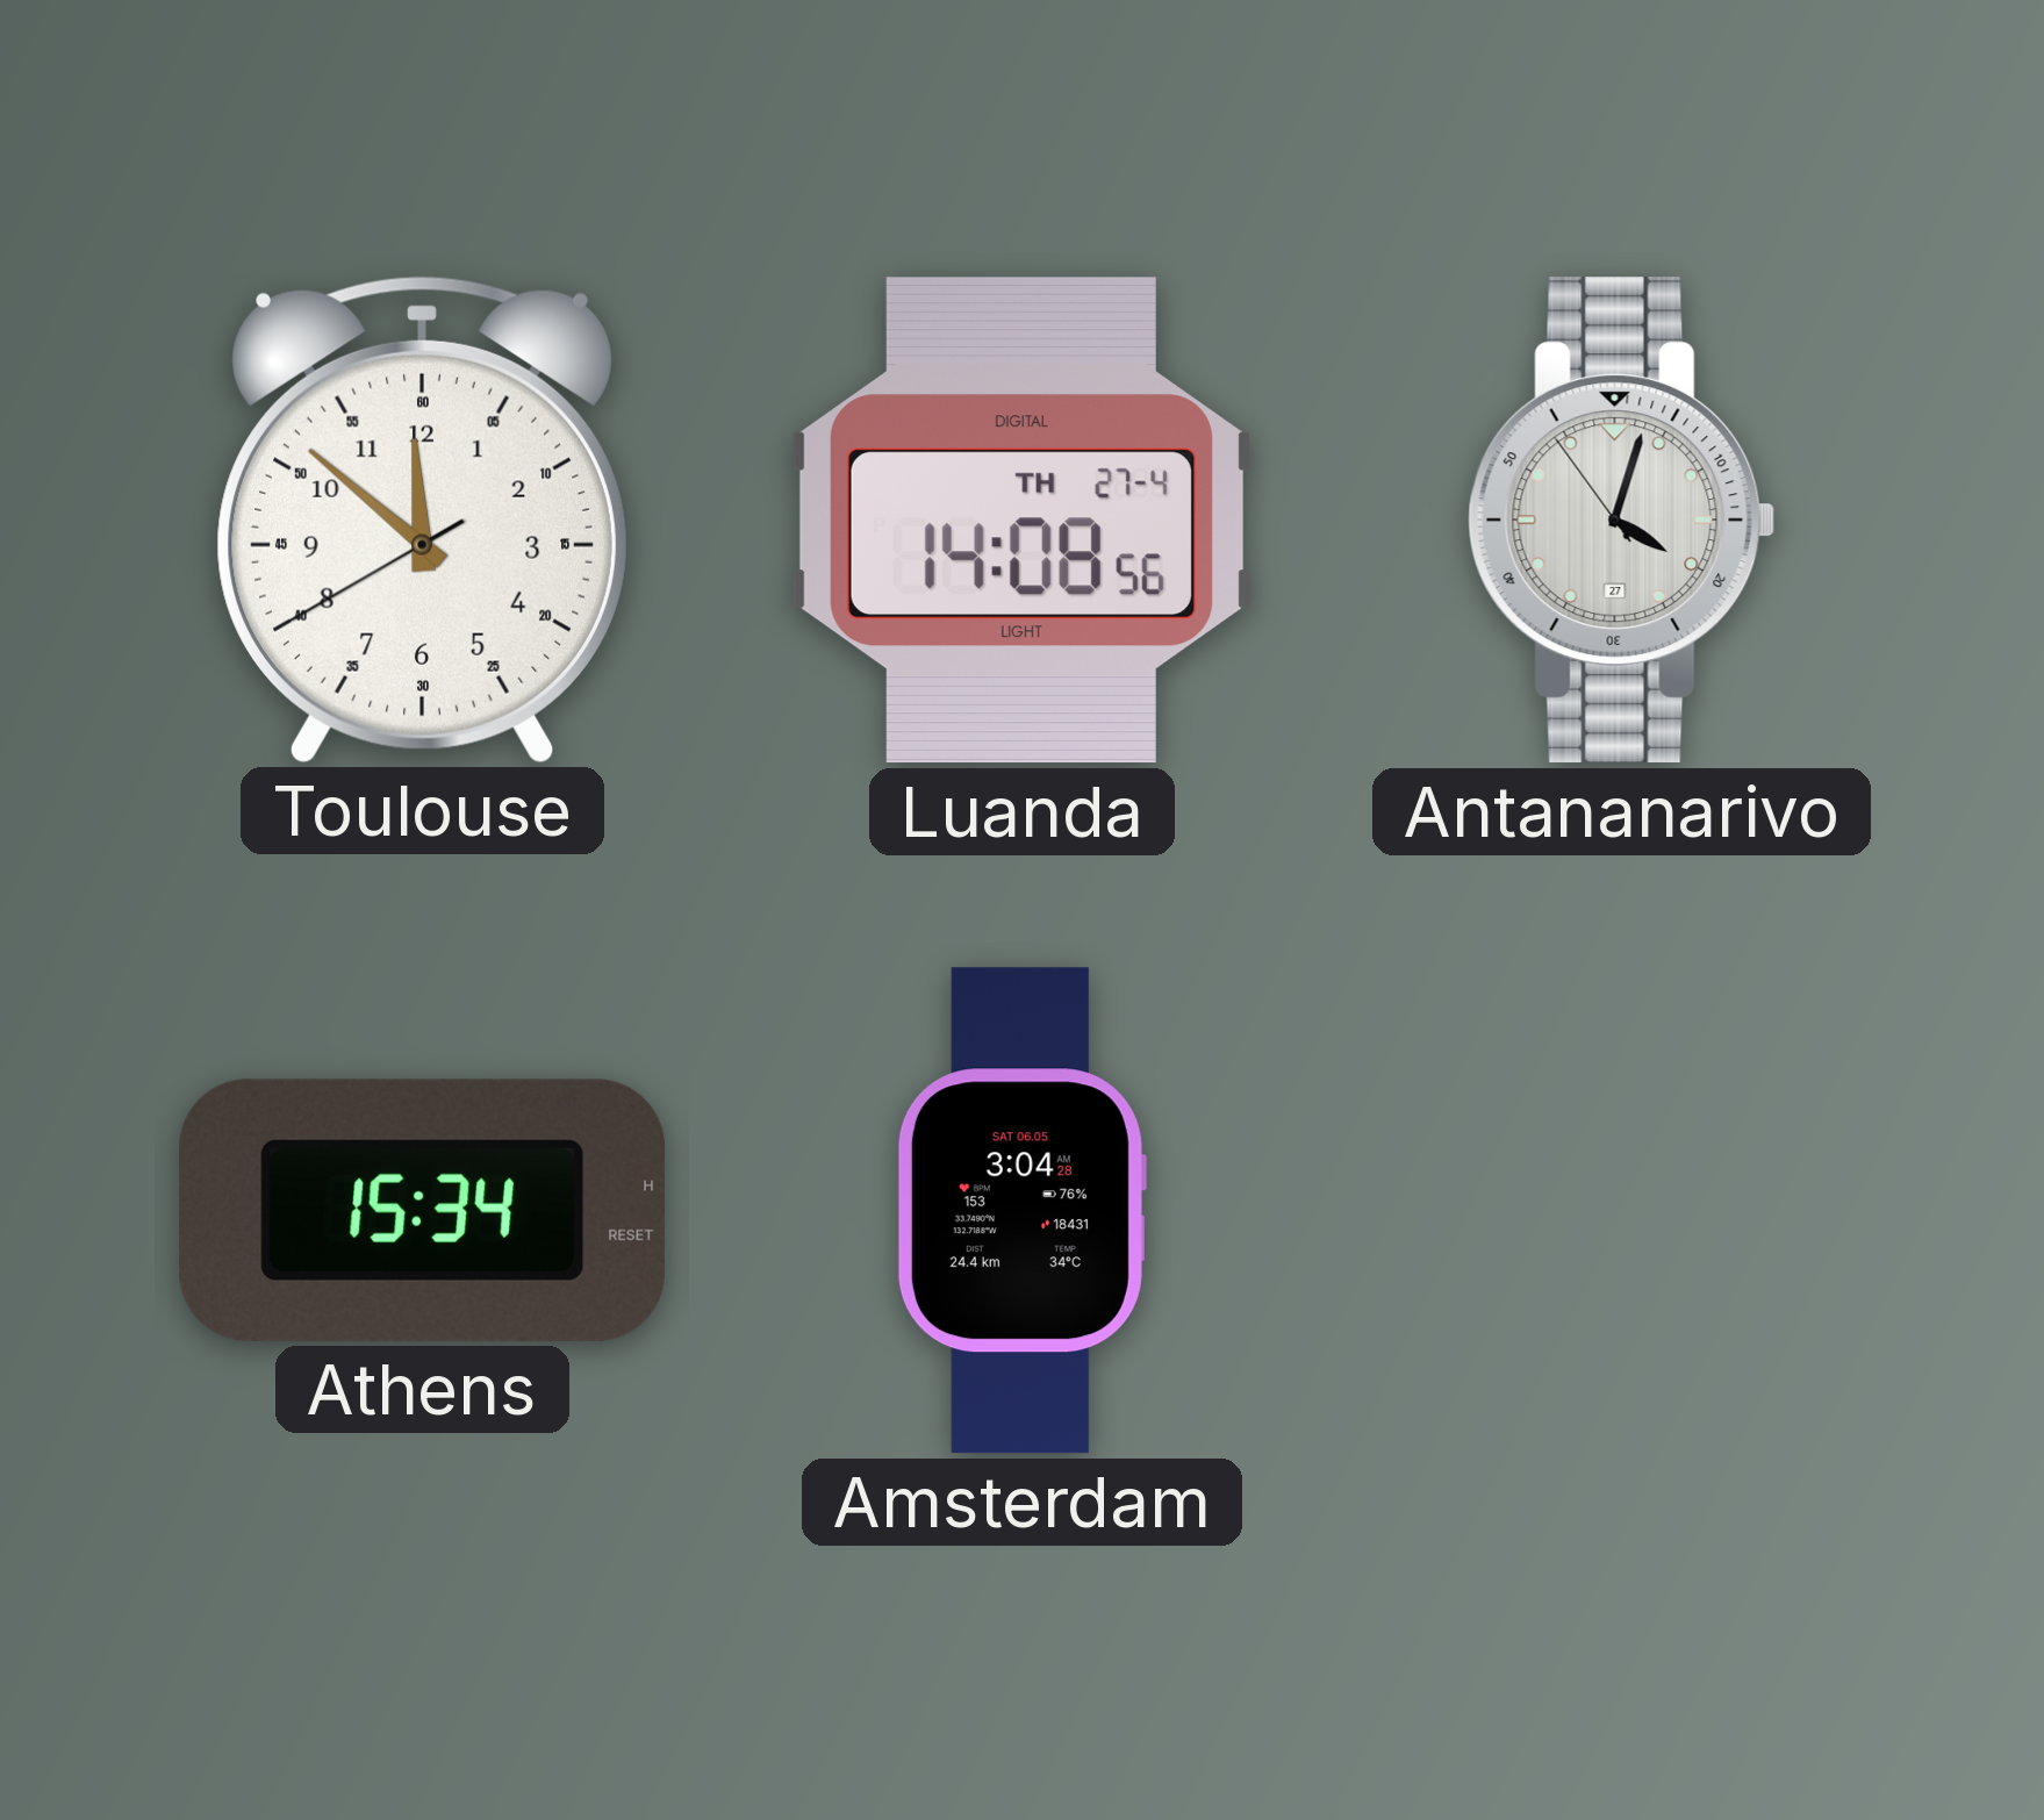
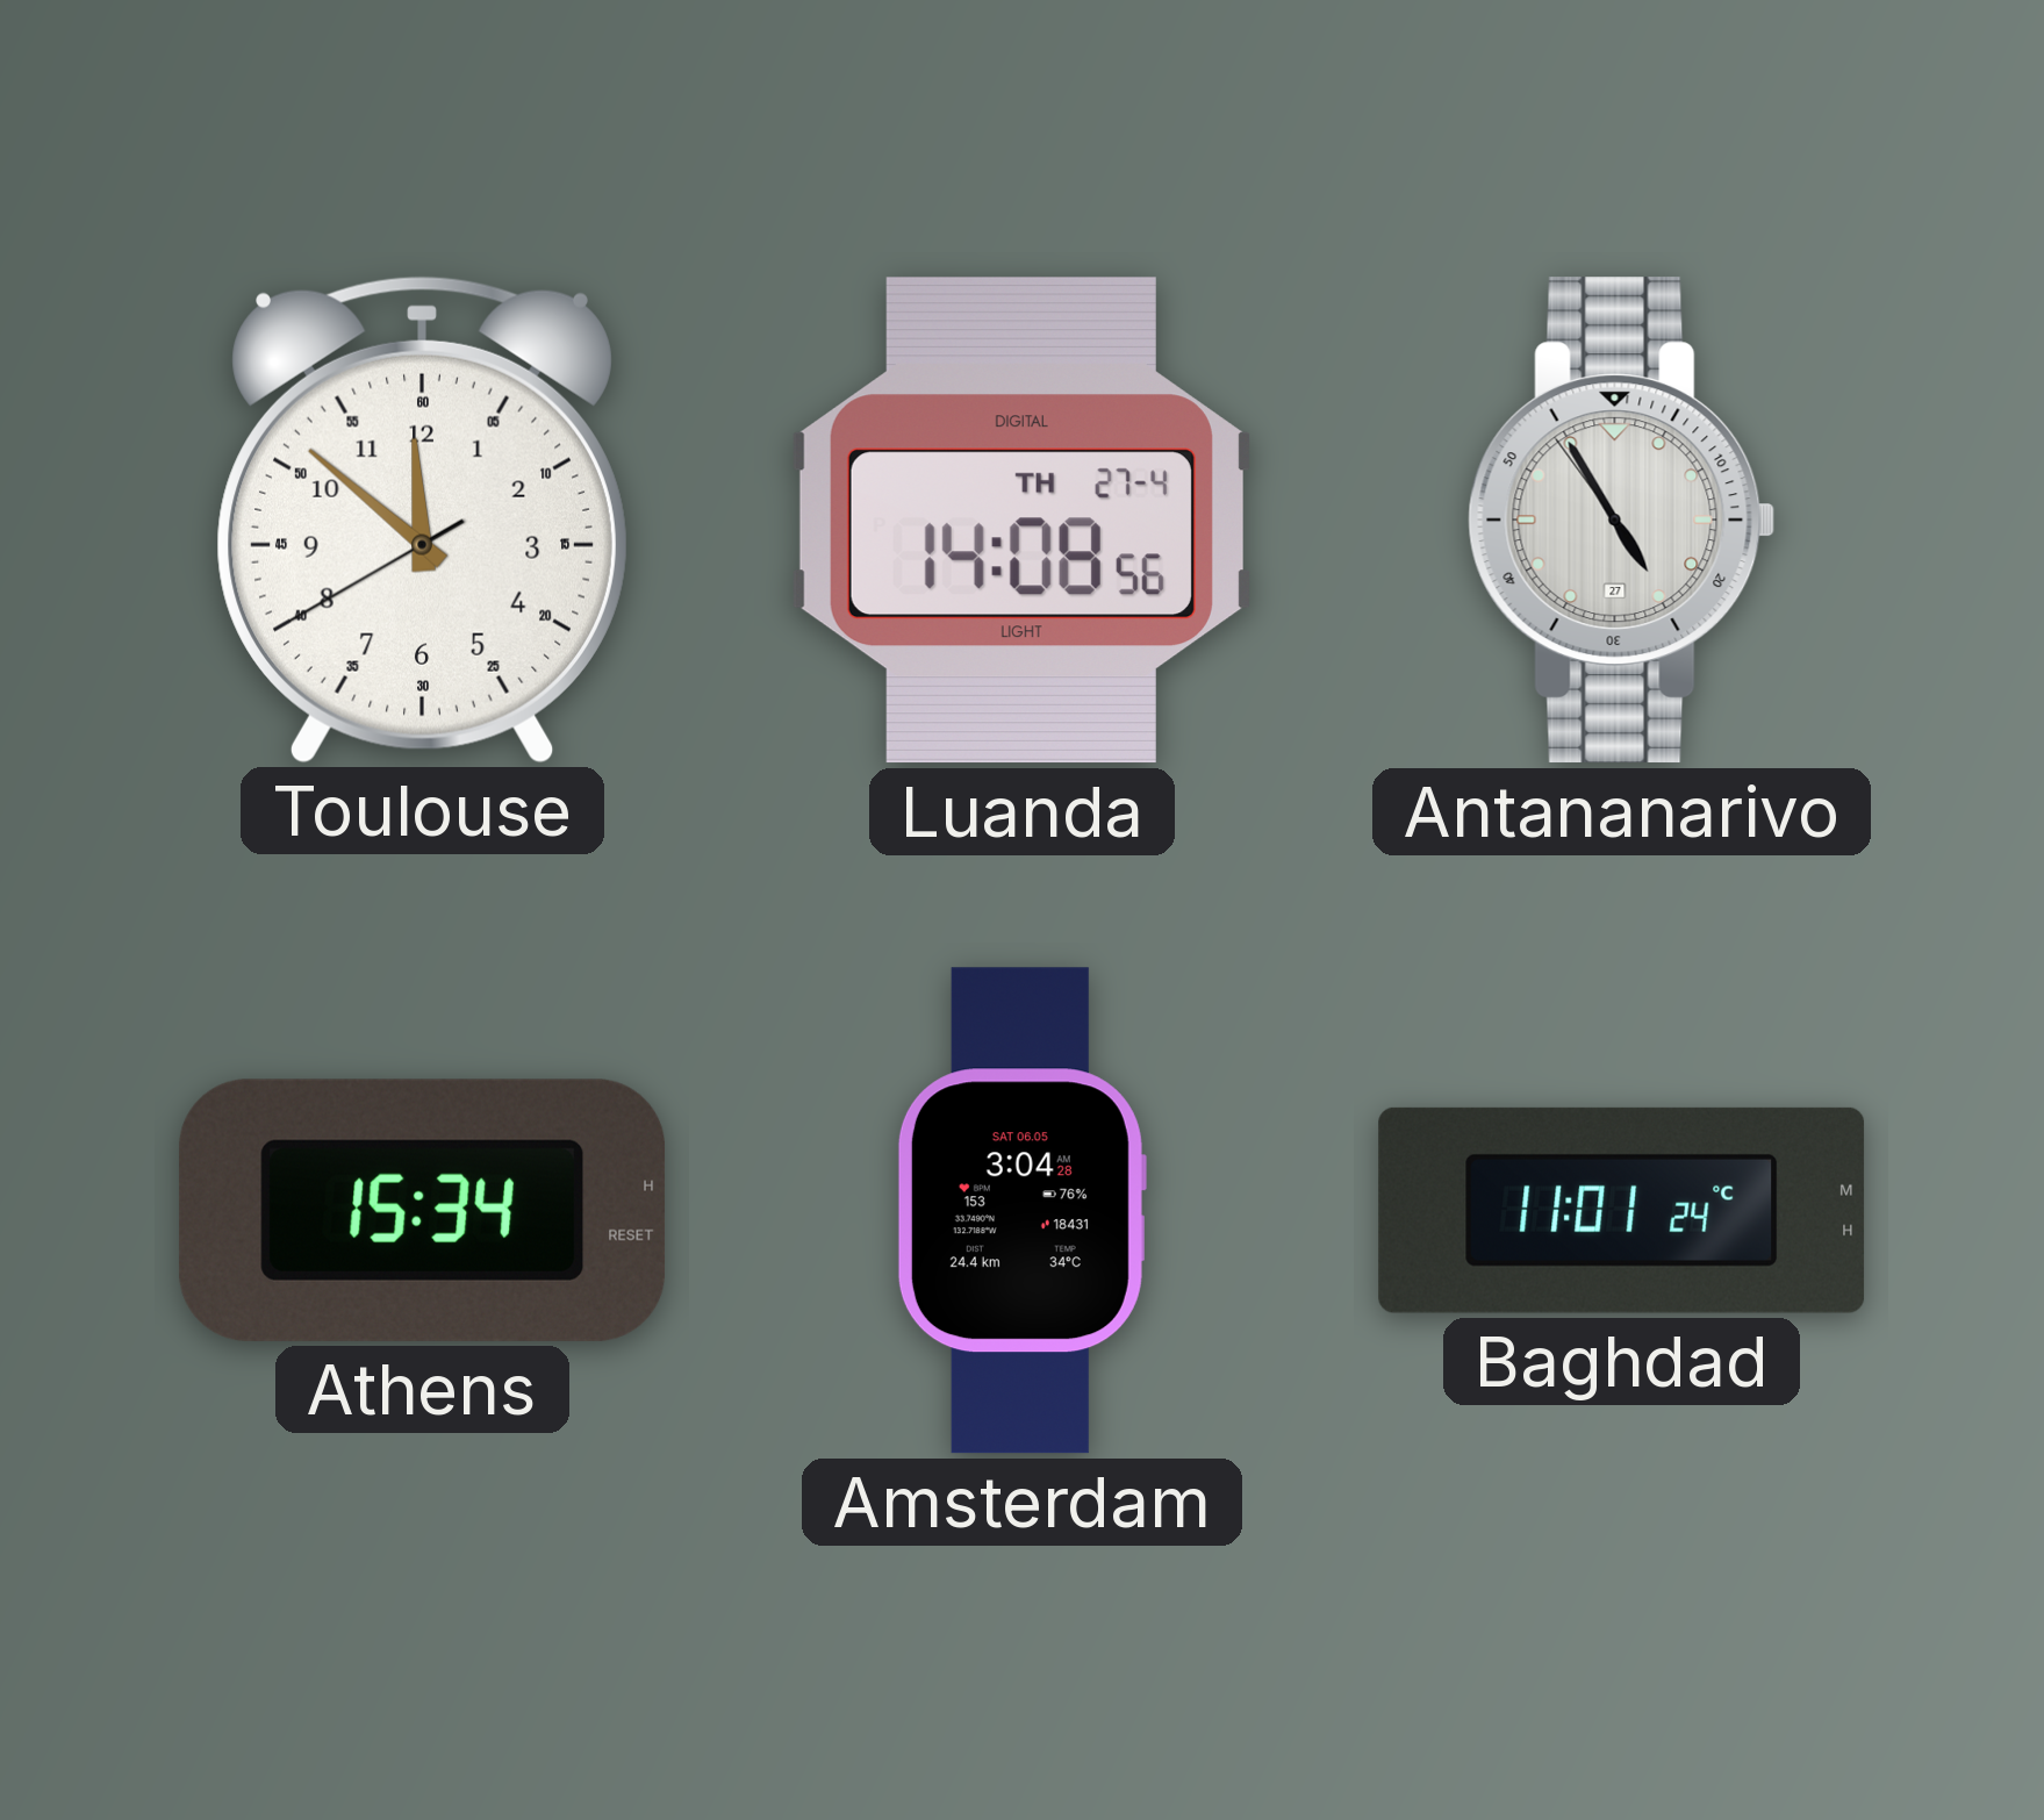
Antananarivo: 4:02 -> 4:54 (1622, 521)
Baghdad: none -> 11:01 (1622, 1210)
